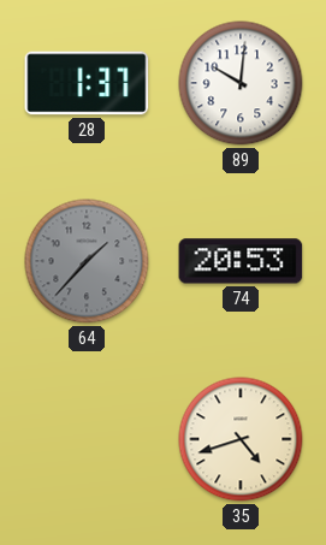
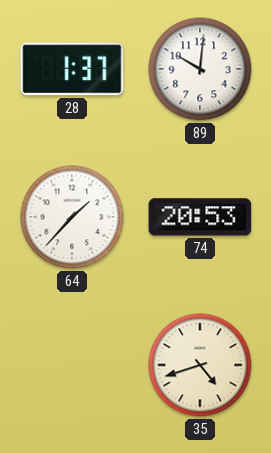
64 dial: grey -> white (72, 217)
